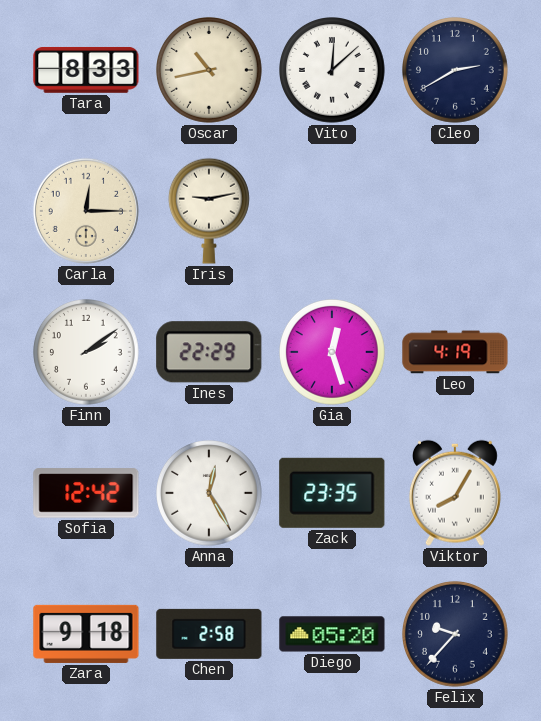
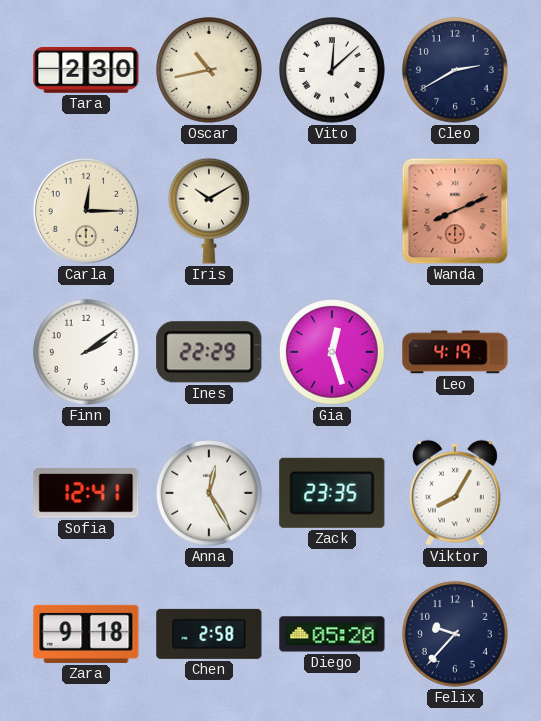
Tara: 8:33 -> 2:30 (86, 70)
Iris: 9:13 -> 10:10 (209, 211)
Wanda: none -> 8:11 (455, 211)
Sofia: 12:42 -> 12:41 (86, 493)
